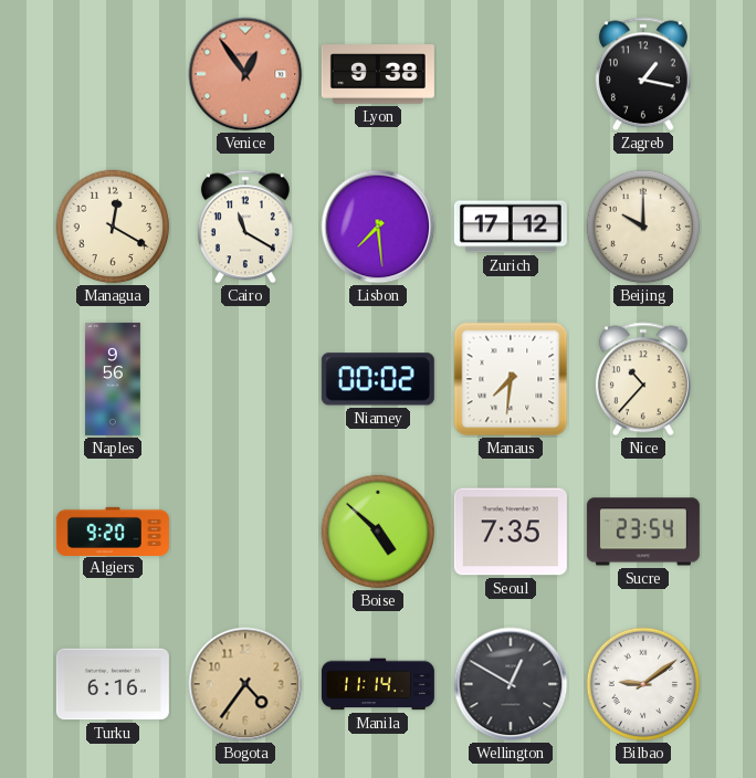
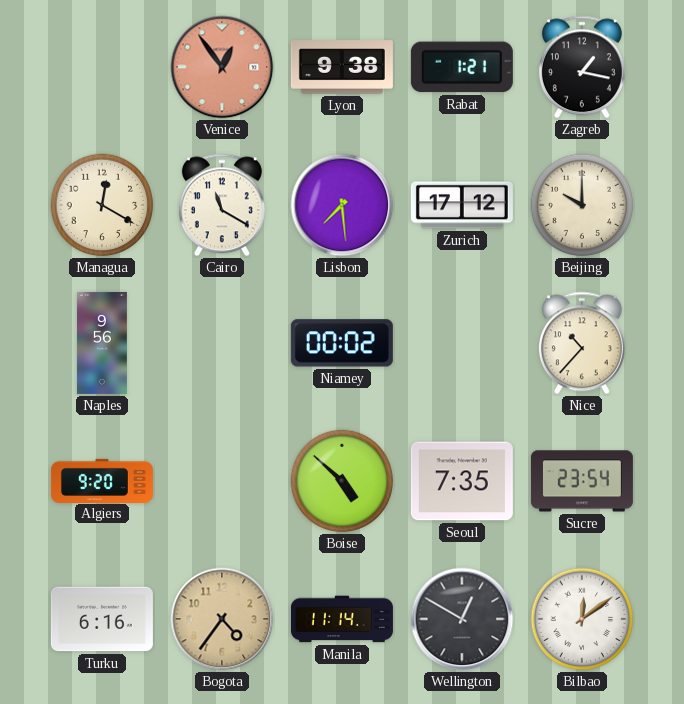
Rabat: none -> 1:21 (462, 67)
Manaus: 7:31 -> none (511, 379)
Bilbao: 9:09 -> 12:09 (582, 619)
